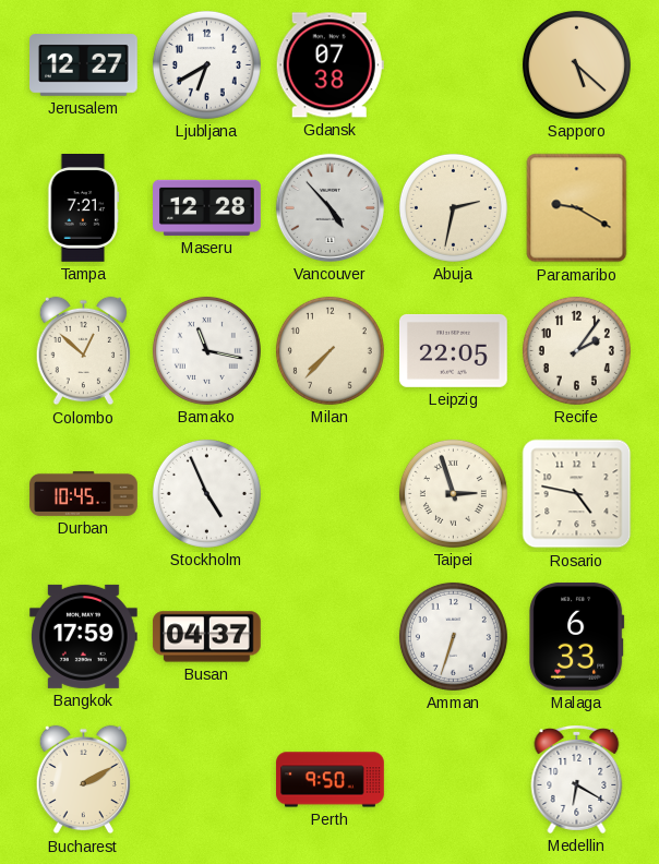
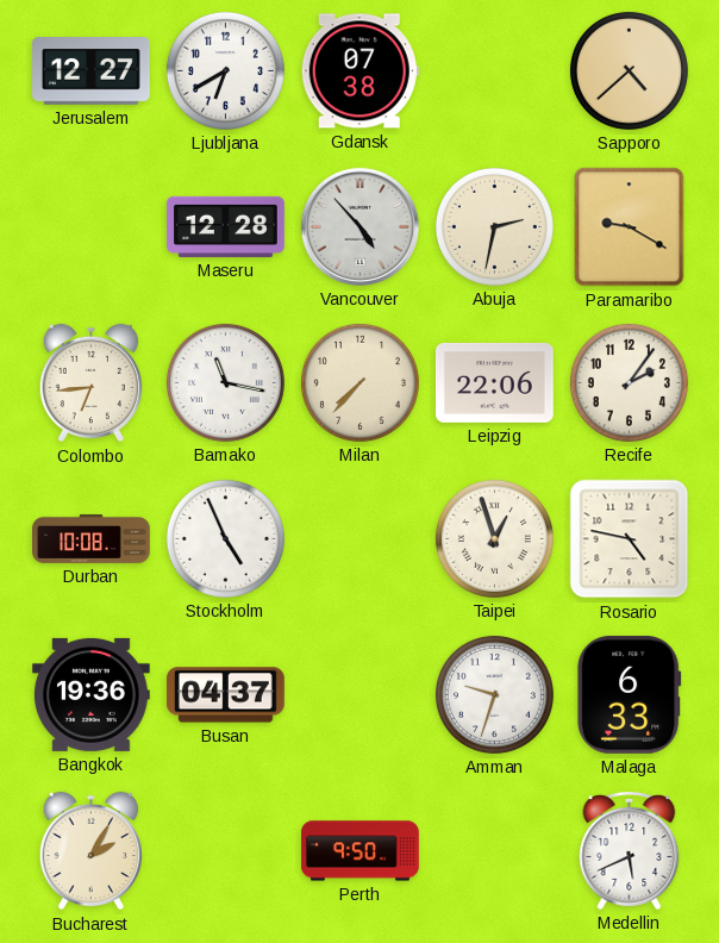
Sapporo: 5:22 -> 4:38 (629, 70)
Tampa: 7:21 -> none (84, 208)
Colombo: 12:52 -> 6:44 (90, 383)
Leipzig: 22:05 -> 22:06 (495, 382)
Durban: 10:45 -> 10:08 (92, 538)
Taipei: 2:57 -> 12:57 (494, 538)
Bangkok: 17:59 -> 19:36 (92, 694)
Amman: 6:33 -> 9:33 (494, 694)
Bucharest: 2:10 -> 2:05 (90, 851)
Medellin: 6:20 -> 5:41 (630, 851)
